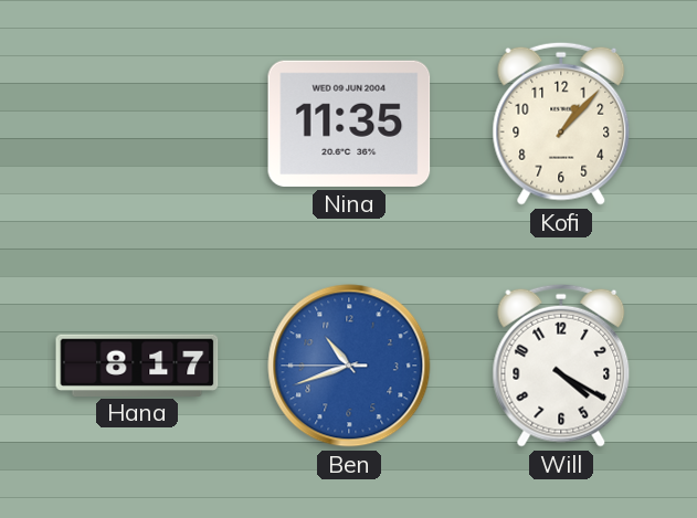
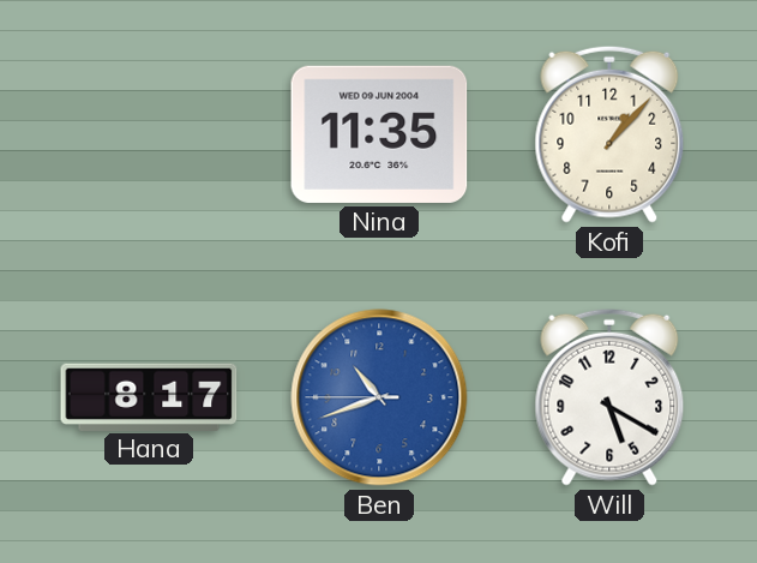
Will: 4:20 -> 5:20 (609, 397)
